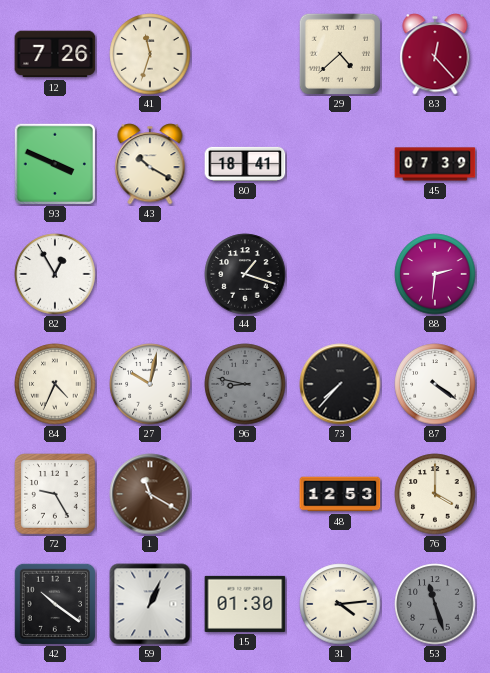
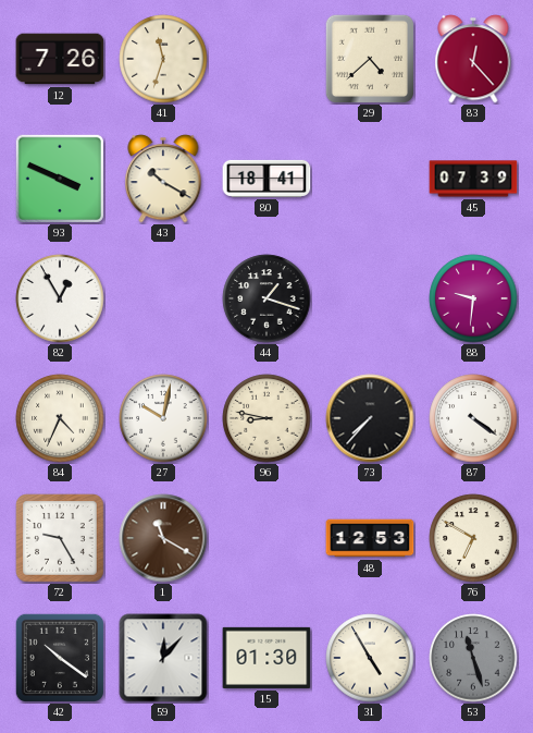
88: 2:31 -> 9:31 (473, 298)
96 dial: grey -> cream (266, 418)
76: 4:00 -> 6:50 (473, 538)
59: 1:04 -> 12:07 (163, 658)
31: 4:14 -> 4:55 (370, 658)
